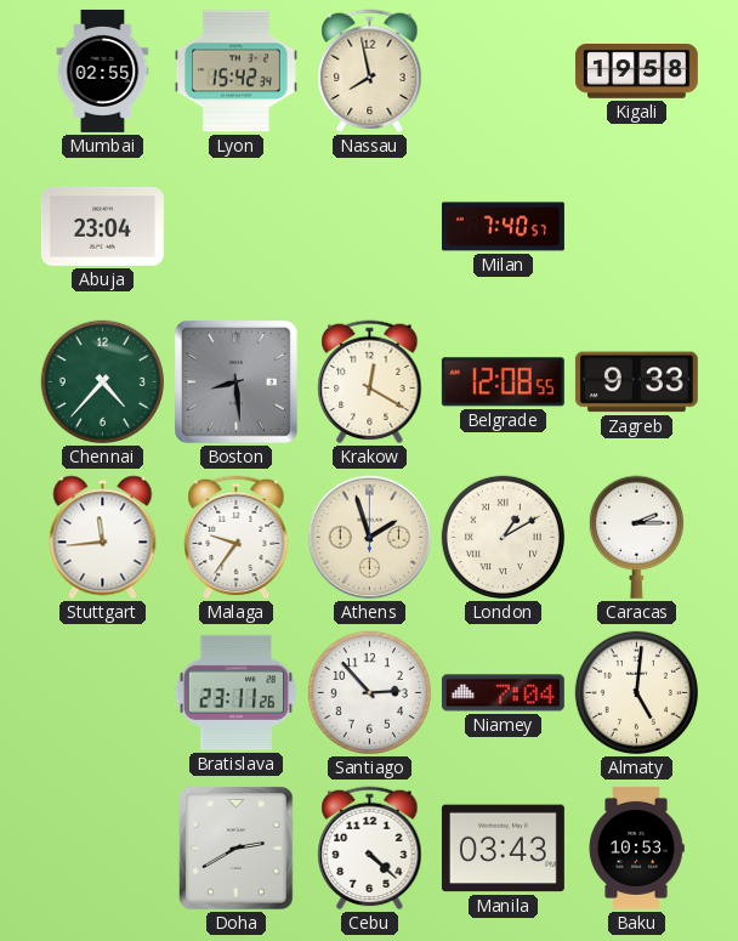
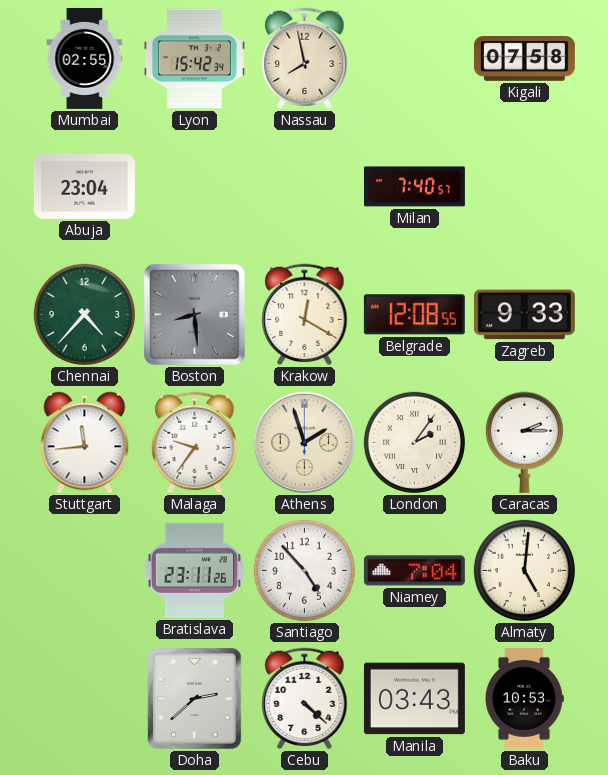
Kigali: 19:58 -> 07:58 (524, 59)
London: 1:10 -> 2:06 (414, 442)
Santiago: 2:53 -> 4:53 (304, 570)
Doha: 2:40 -> 2:38 (195, 699)
